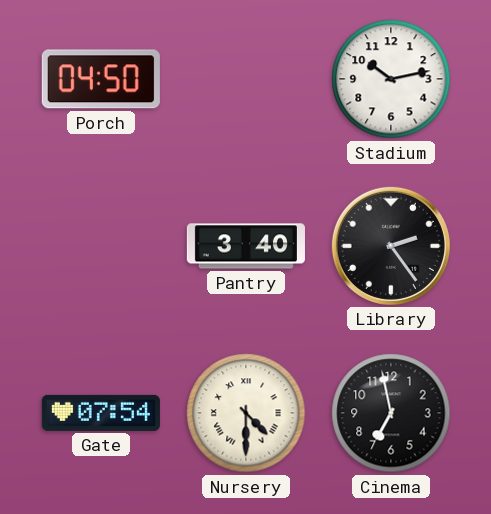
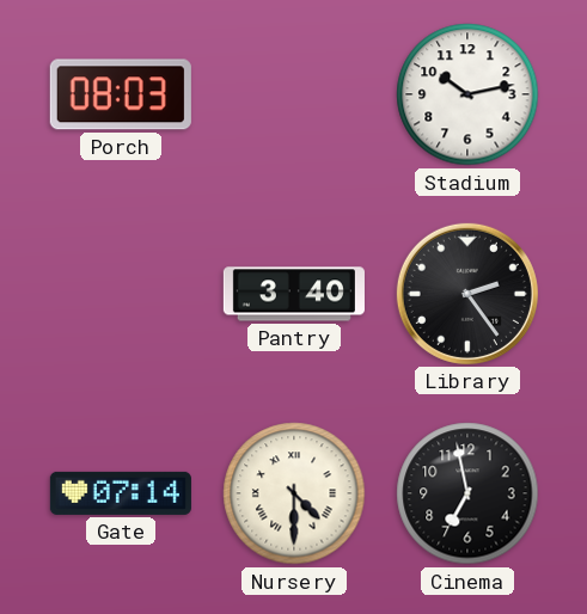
Porch: 04:50 -> 08:03 (121, 94)
Gate: 07:54 -> 07:14 (121, 493)
